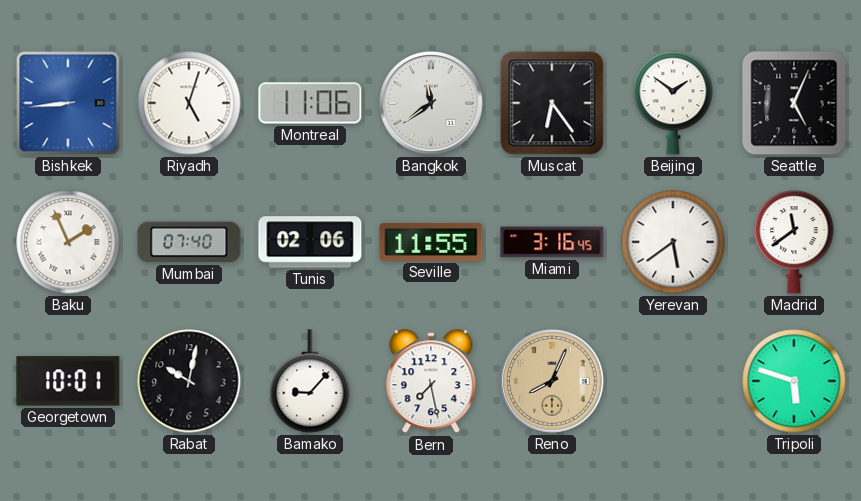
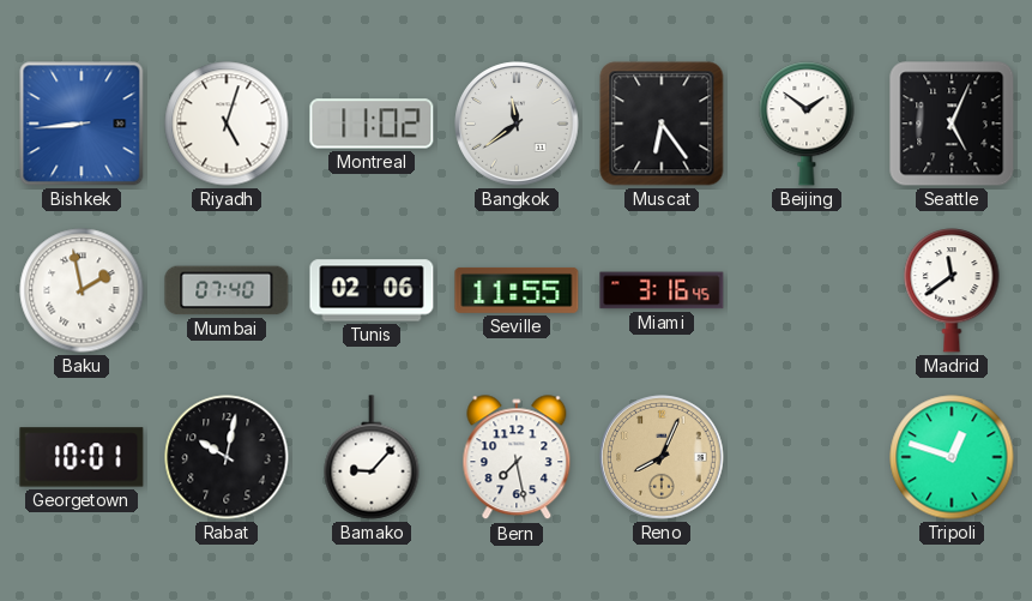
Montreal: 11:06 -> 11:02 (372, 124)
Baku: 1:56 -> 1:58 (82, 290)
Yerevan: 5:39 -> none (673, 242)
Tripoli: 5:48 -> 12:48 (952, 457)
